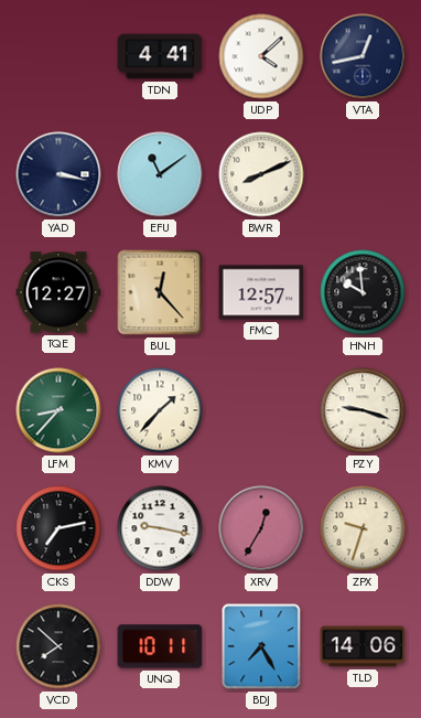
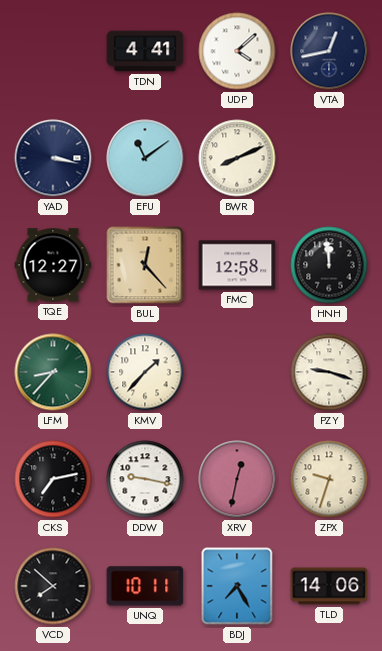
FMC: 12:57 -> 12:58 (237, 265)
HNH: 9:59 -> 11:59 (329, 265)
XRV: 12:35 -> 12:32 (237, 479)
